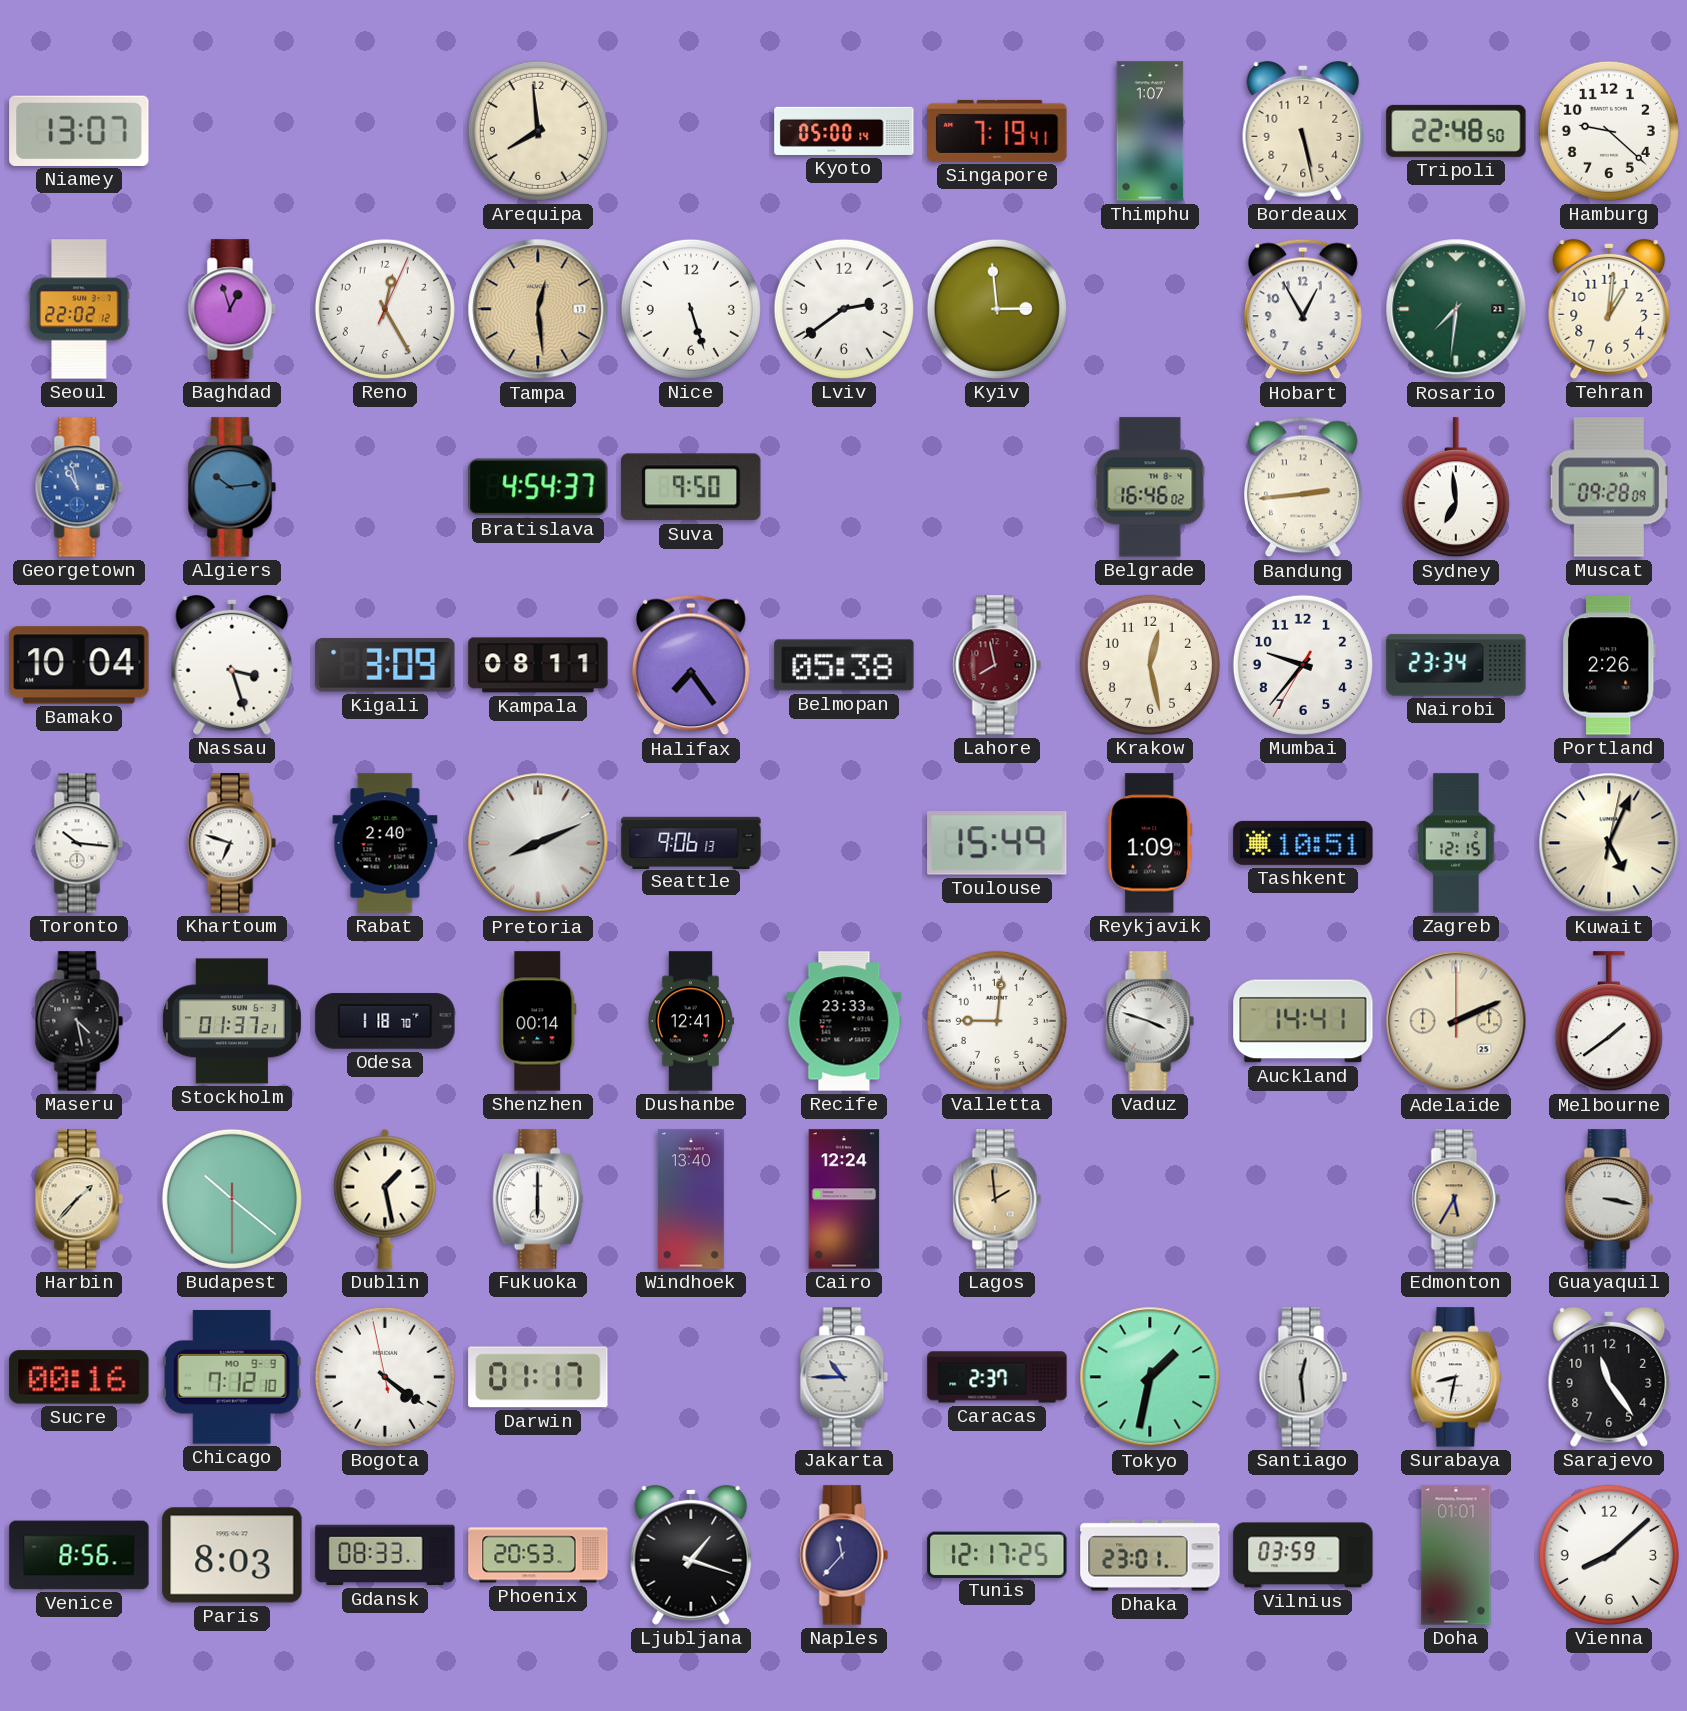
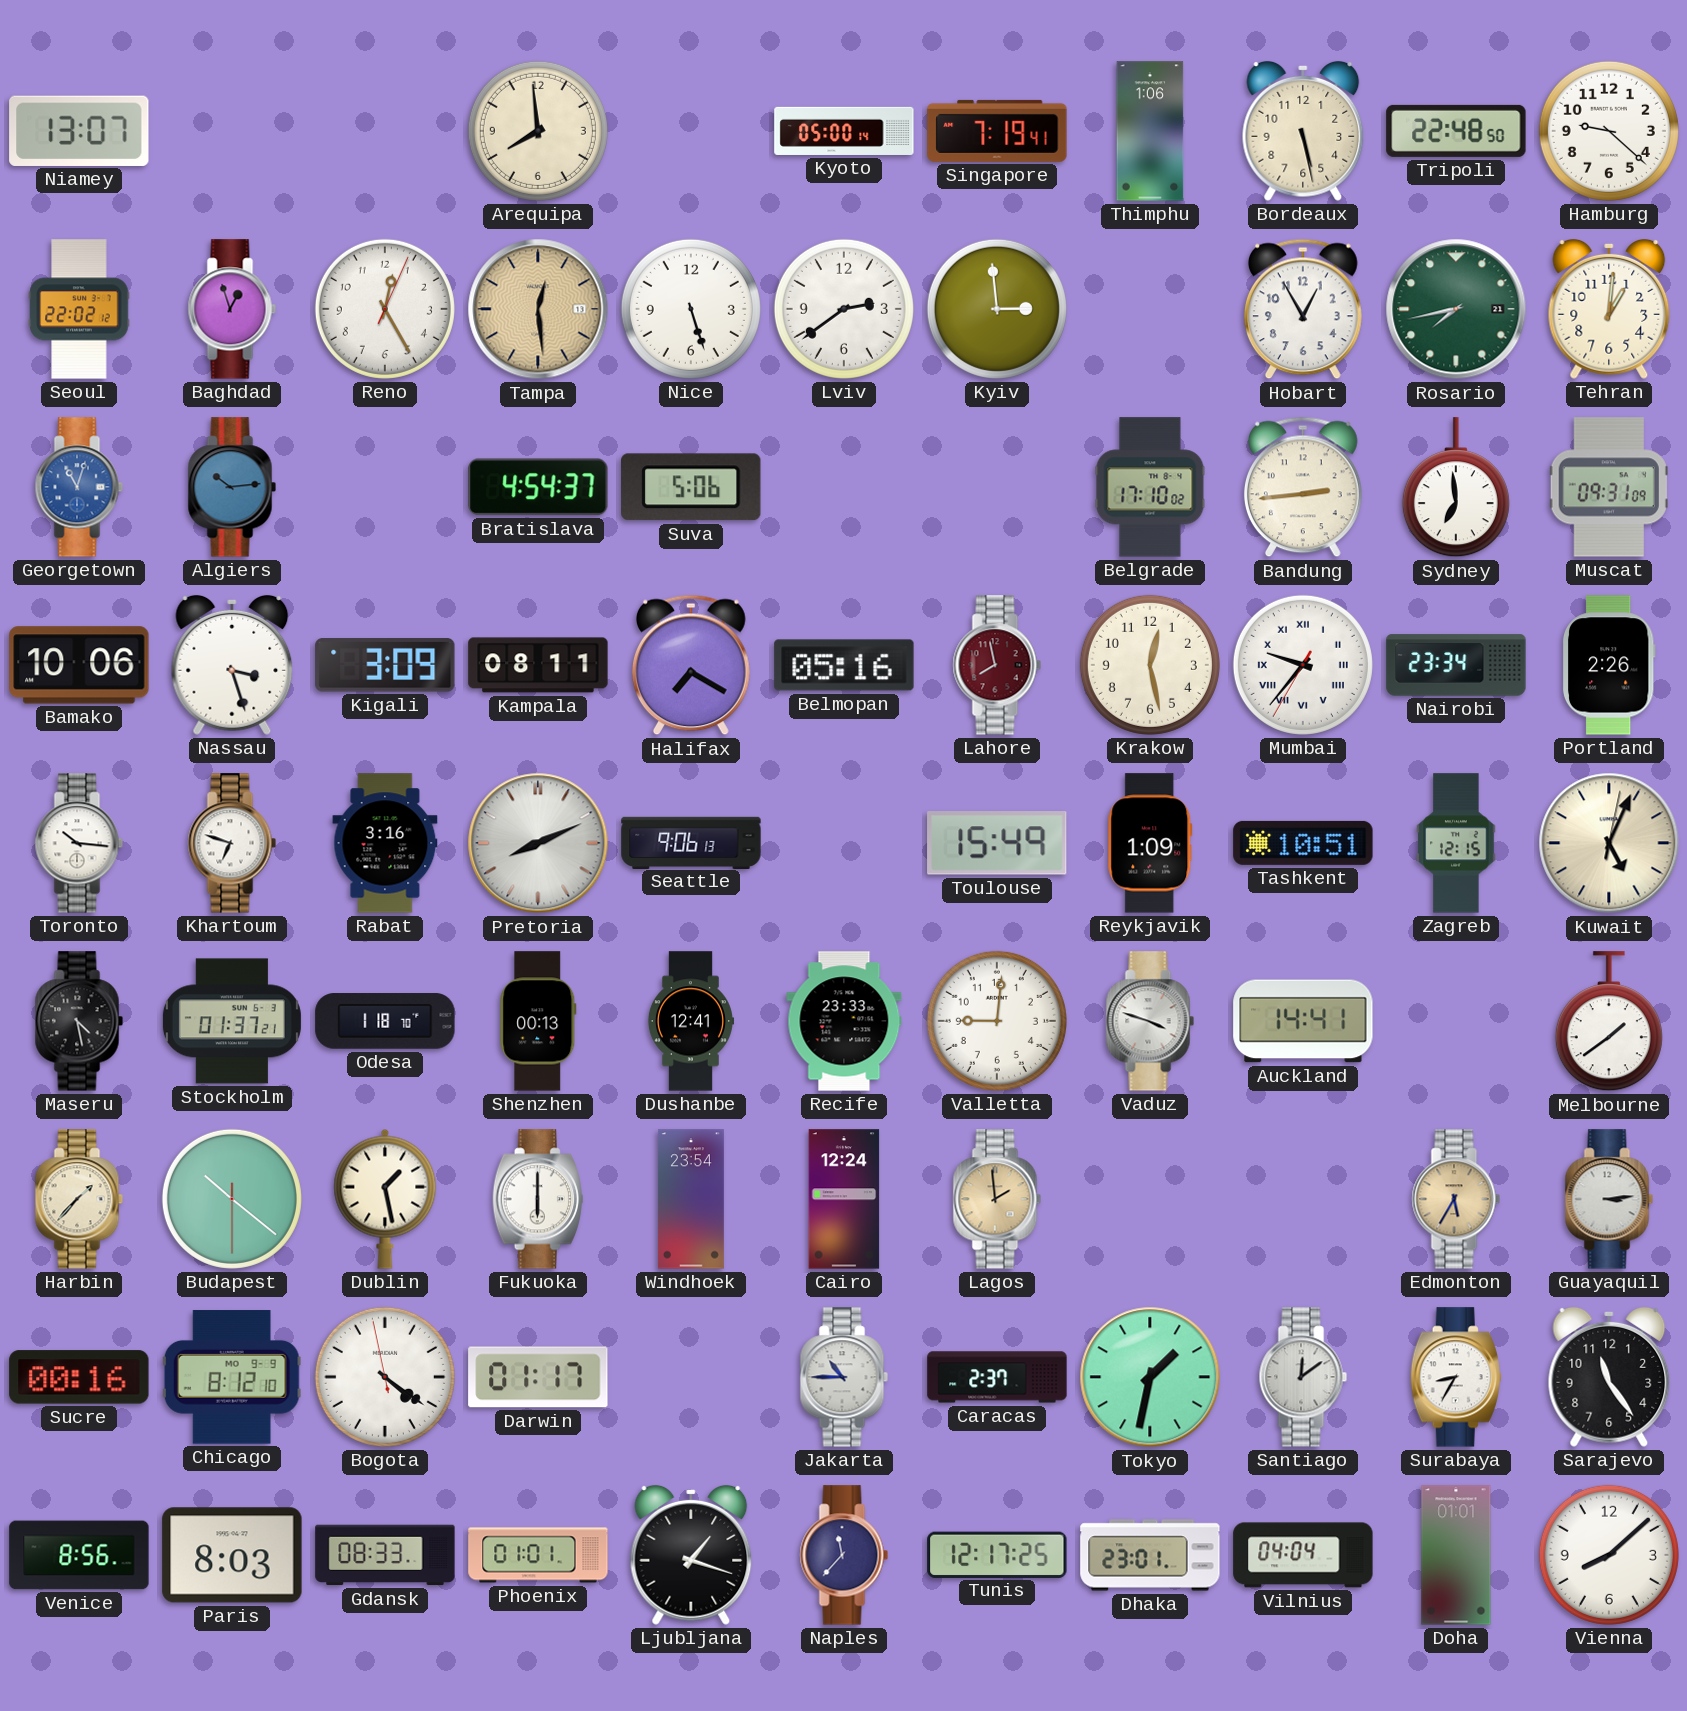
Thimphu: 1:07 -> 1:06 (1150, 131)
Rosario: 7:31 -> 7:43 (1456, 309)
Georgetown: 10:58 -> 11:03 (79, 487)
Suva: 9:50 -> 5:06 (691, 487)
Belgrade: 16:46 -> 17:10 (1150, 487)
Muscat: 09:28 -> 09:31 (1609, 487)
Bamako: 10:04 -> 10:06 (79, 665)
Halifax: 7:24 -> 7:20 (691, 665)
Belmopan: 05:38 -> 05:16 (844, 665)
Mumbai numerals: Arabic -> Roman (1303, 665)
Rabat: 2:40 -> 3:16 (385, 843)
Shenzhen: 00:14 -> 00:13 (538, 1021)
Adelaide: 2:11 -> none (1456, 1021)
Windhoek: 13:40 -> 23:54 (691, 1199)
Guayaquil: 3:17 -> 3:14 (1609, 1199)
Chicago: 7:12 -> 8:12 (232, 1377)
Santiago: 12:29 -> 12:09 (1303, 1377)
Surabaya: 8:32 -> 8:35 (1456, 1377)
Phoenix: 20:53 -> 01:01 (538, 1555)
Vilnius: 03:59 -> 04:04 (1303, 1555)
